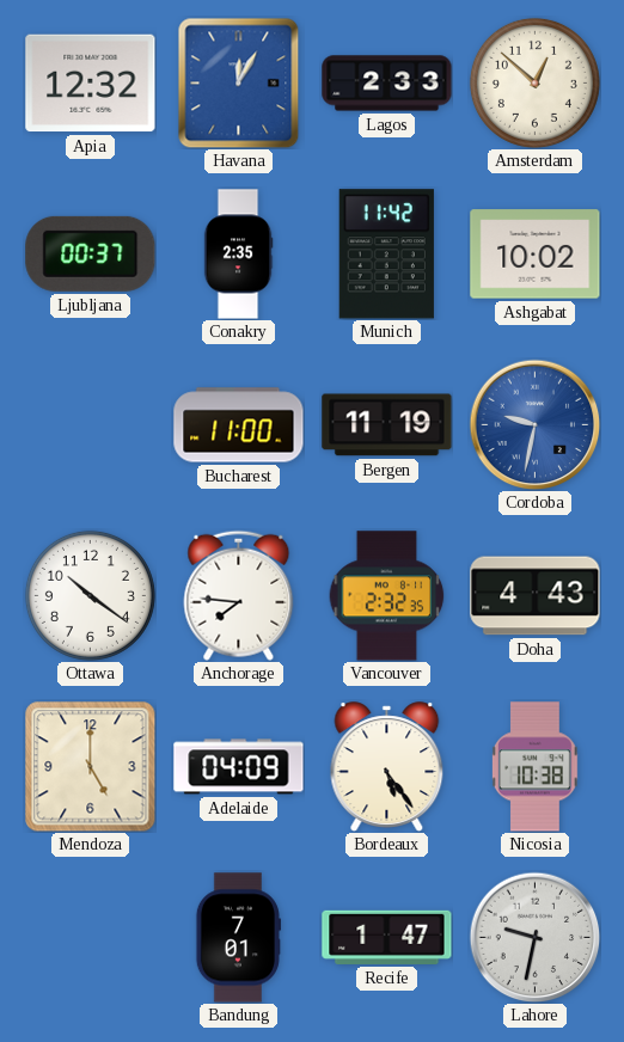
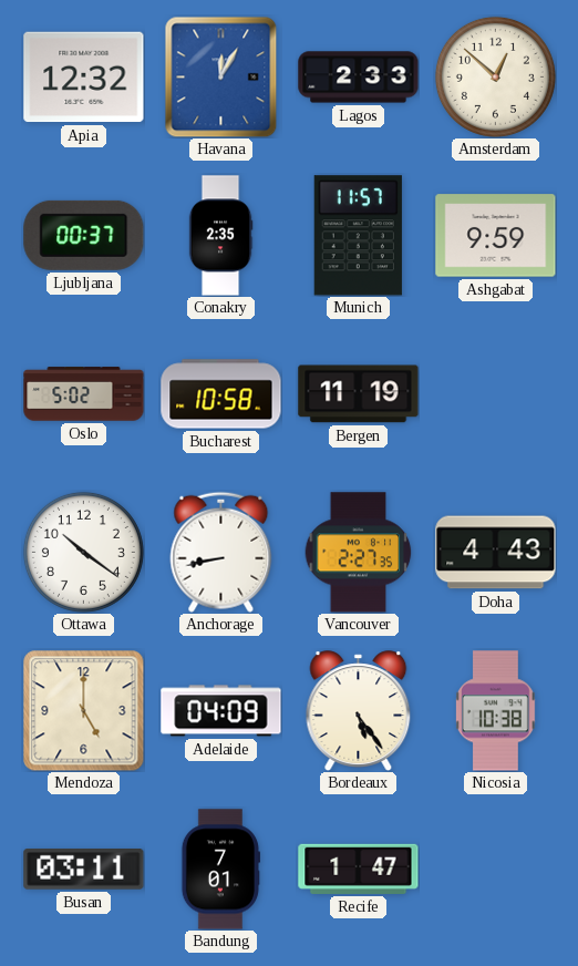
Munich: 11:42 -> 11:57 (358, 236)
Ashgabat: 10:02 -> 9:59 (496, 236)
Oslo: none -> 5:02 (84, 394)
Bucharest: 11:00 -> 10:58 (221, 394)
Cordoba: 9:32 -> none (534, 424)
Anchorage: 7:46 -> 8:43 (221, 552)
Vancouver: 2:32 -> 2:27 (359, 553)
Busan: none -> 03:11 (84, 870)
Lahore: 9:32 -> none (534, 937)
